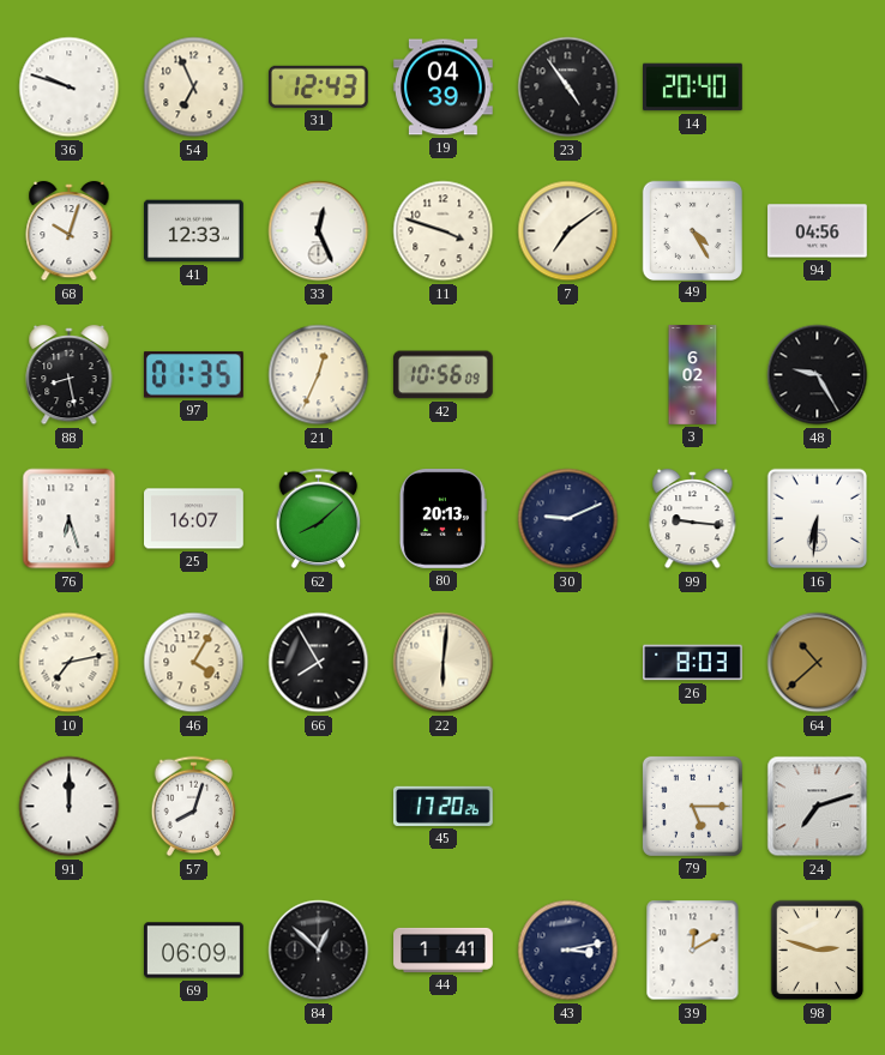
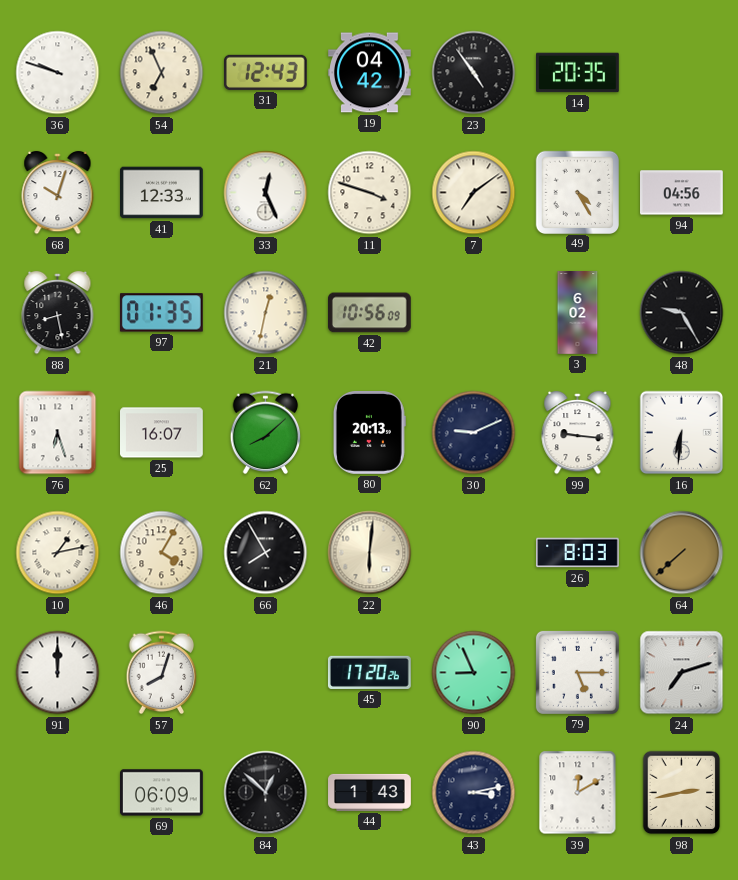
19: 04:39 -> 04:42 (370, 73)
14: 20:40 -> 20:35 (578, 73)
21: 12:34 -> 12:32 (266, 313)
10: 7:13 -> 1:13 (58, 553)
64: 10:38 -> 7:38 (682, 553)
90: none -> 8:56 (474, 673)
44: 1:41 -> 1:43 (370, 792)
98: 2:48 -> 2:43 (682, 793)
